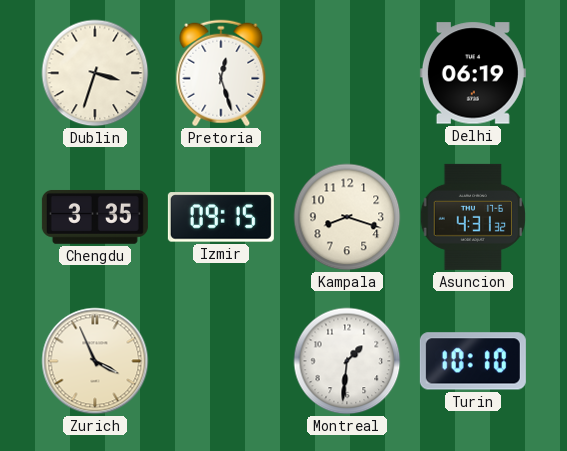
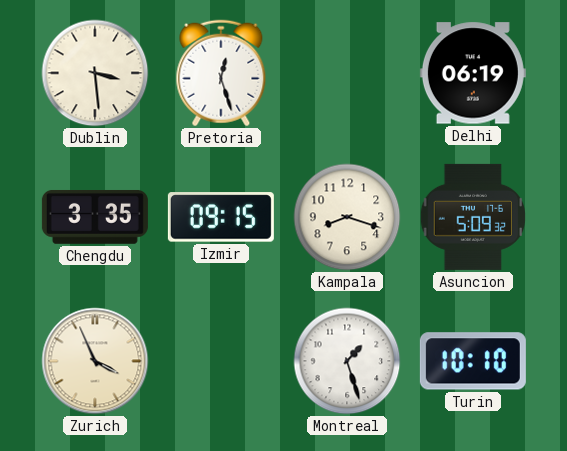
Dublin: 3:33 -> 3:29 (95, 73)
Asuncion: 4:31 -> 5:09 (473, 217)
Montreal: 1:31 -> 1:27 (347, 361)
